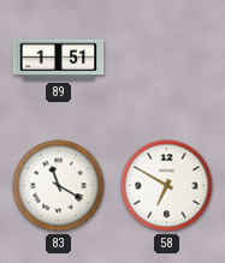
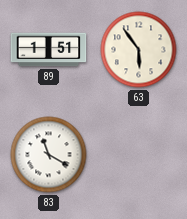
63: none -> 5:54 (139, 50)
58: 6:50 -> none (167, 186)
